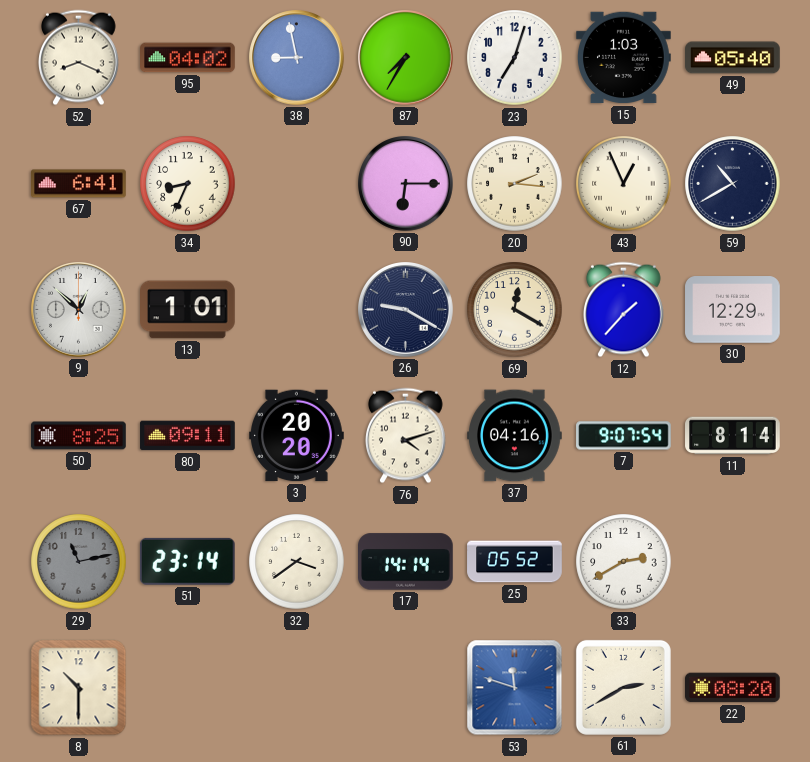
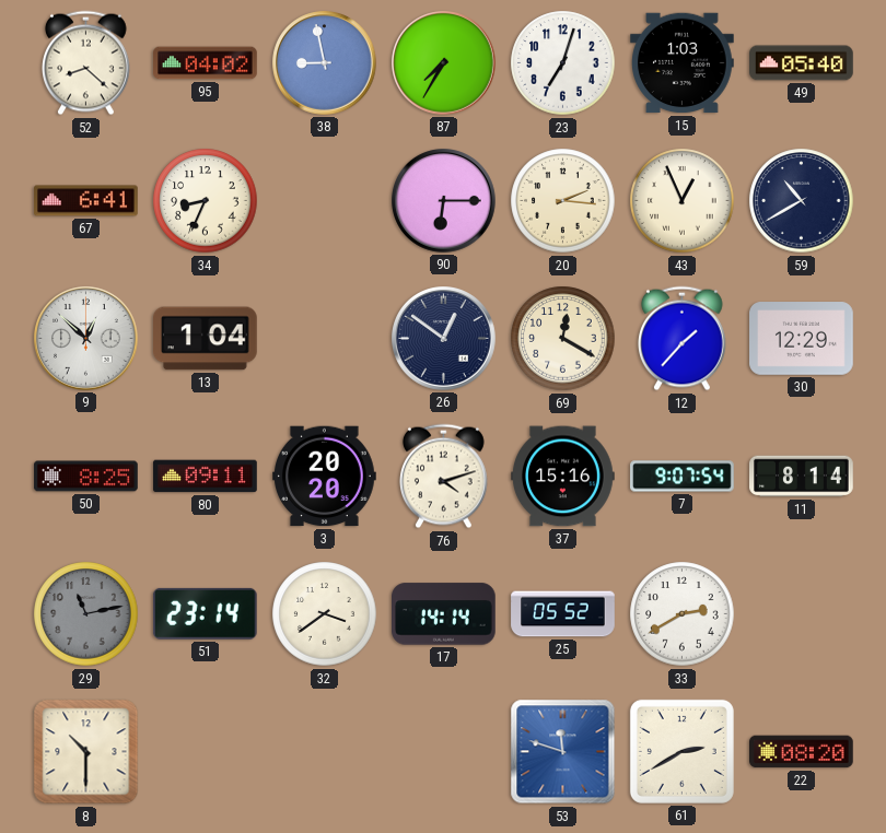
52: 8:19 -> 8:22 (86, 63)
13: 1:01 -> 1:04 (206, 339)
26: 9:20 -> 12:51 (444, 339)
37: 04:16 -> 15:16 (563, 477)
